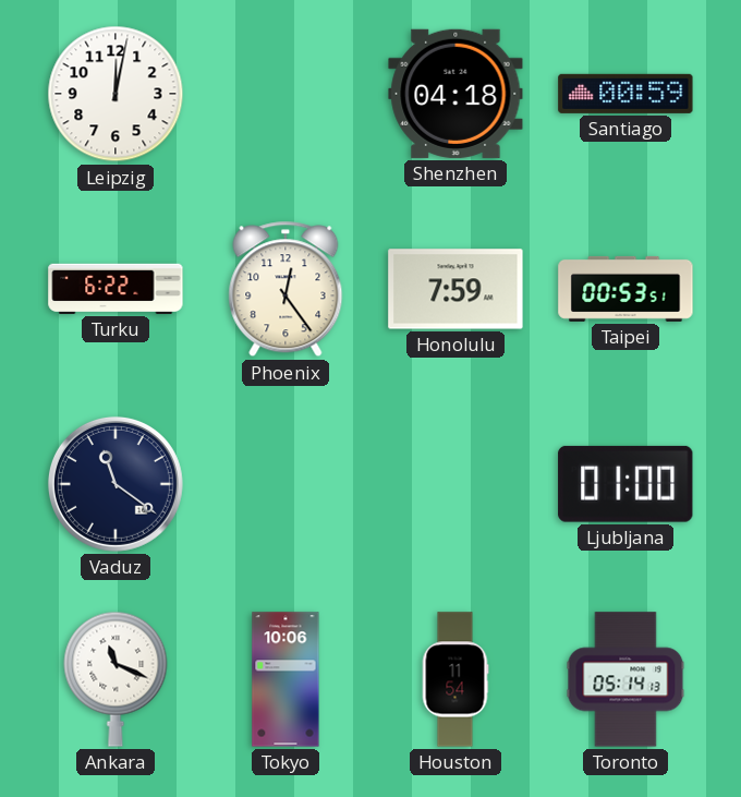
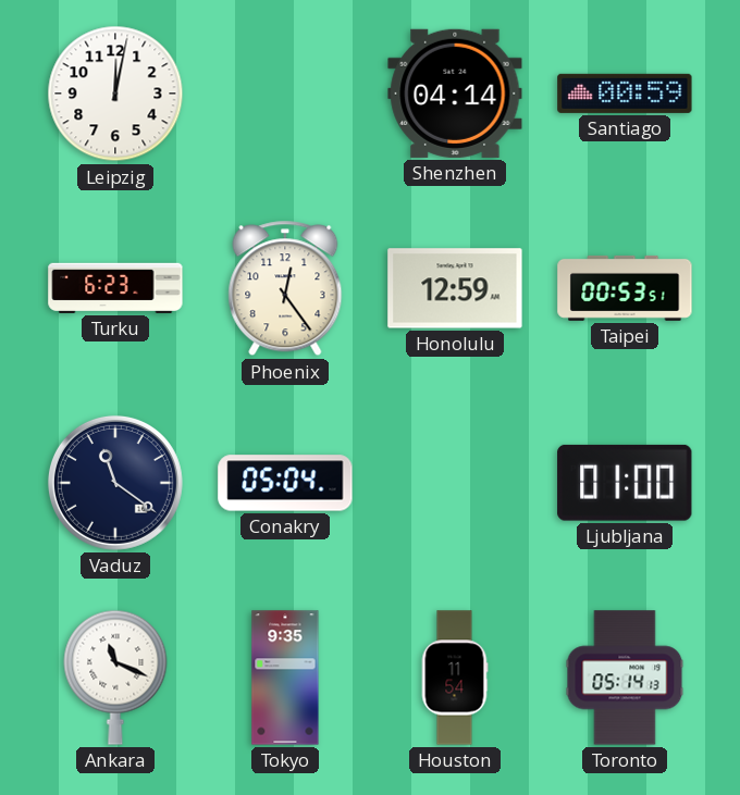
Shenzhen: 04:18 -> 04:14 (455, 94)
Turku: 6:22 -> 6:23 (115, 288)
Honolulu: 7:59 -> 12:59 (455, 288)
Conakry: none -> 05:04 (285, 483)
Tokyo: 10:06 -> 9:35 (285, 678)
